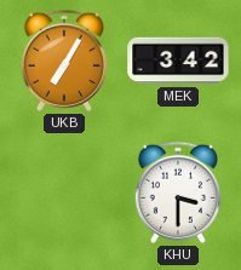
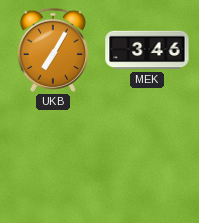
MEK: 3:42 -> 3:46 (147, 50)
KHU: 3:30 -> none (178, 193)
